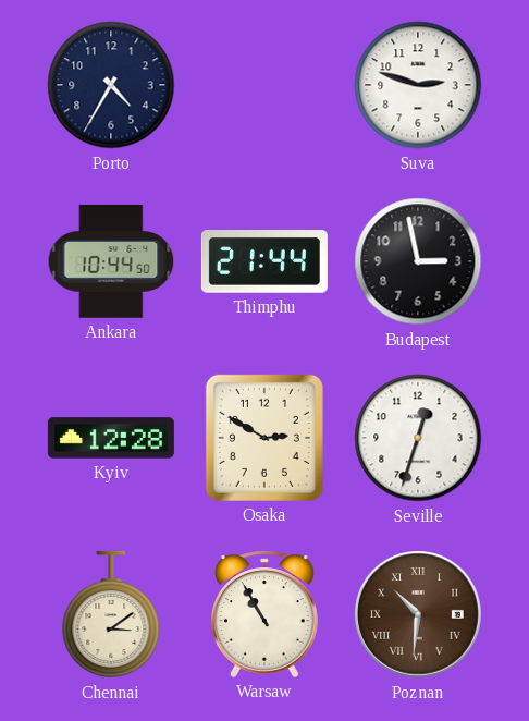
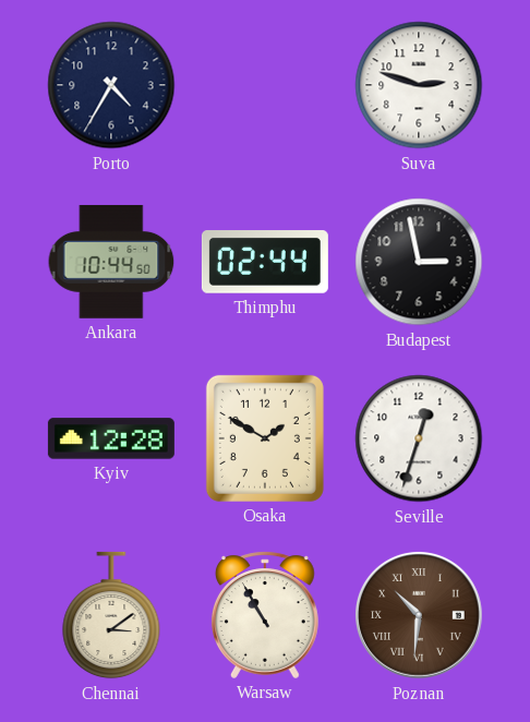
Thimphu: 21:44 -> 02:44 (265, 262)
Osaka: 2:50 -> 1:50 (265, 438)
